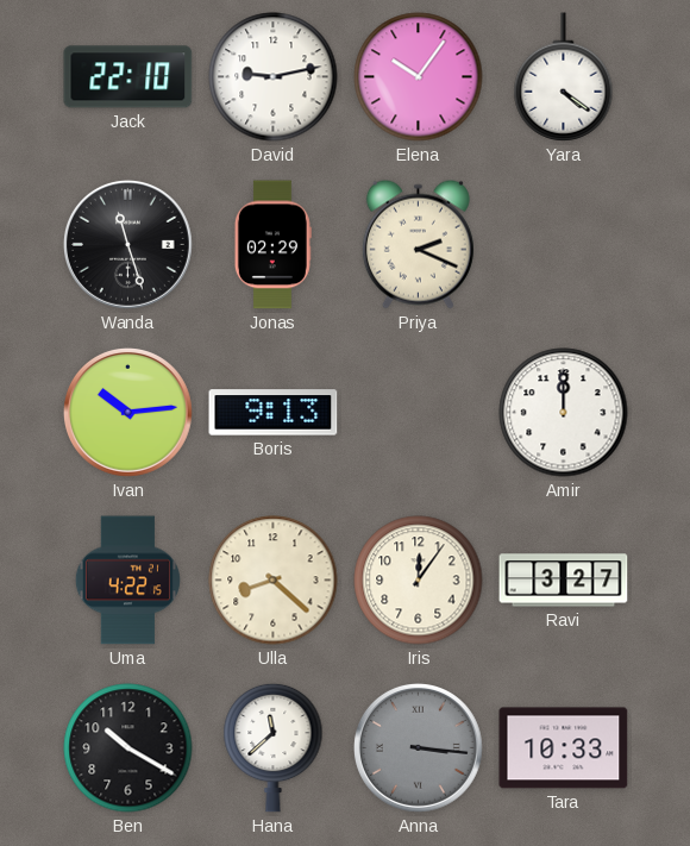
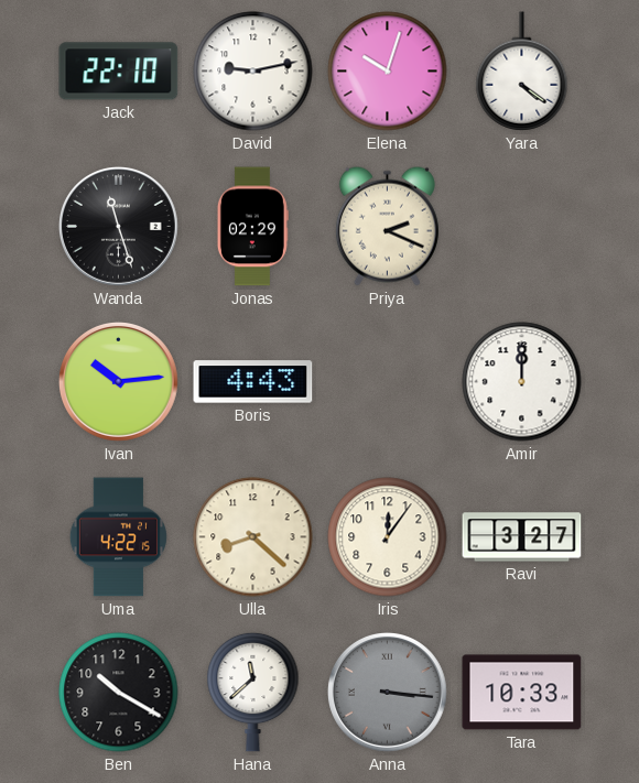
Elena: 10:06 -> 10:03 (388, 72)
Boris: 9:13 -> 4:43 (253, 382)
